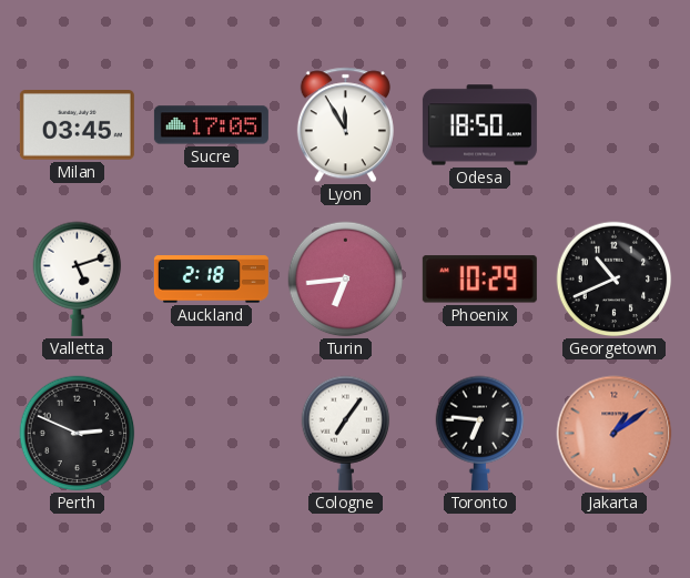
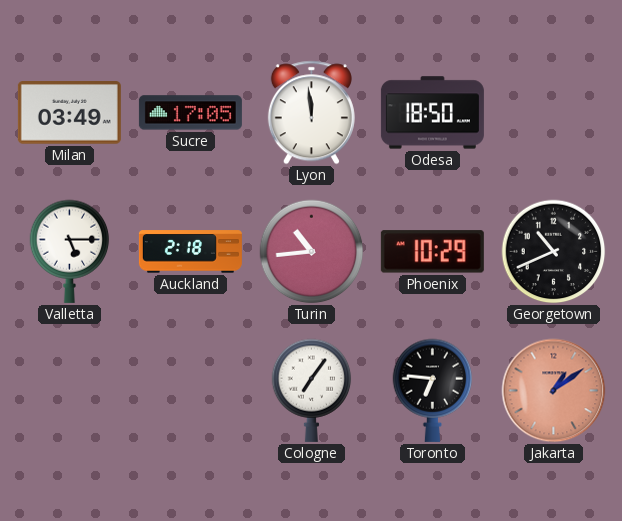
Milan: 03:45 -> 03:49 (69, 113)
Lyon: 11:55 -> 11:59 (311, 113)
Valletta: 5:12 -> 5:15 (70, 251)
Turin: 6:44 -> 10:44 (312, 252)
Perth: 2:49 -> none (78, 434)
